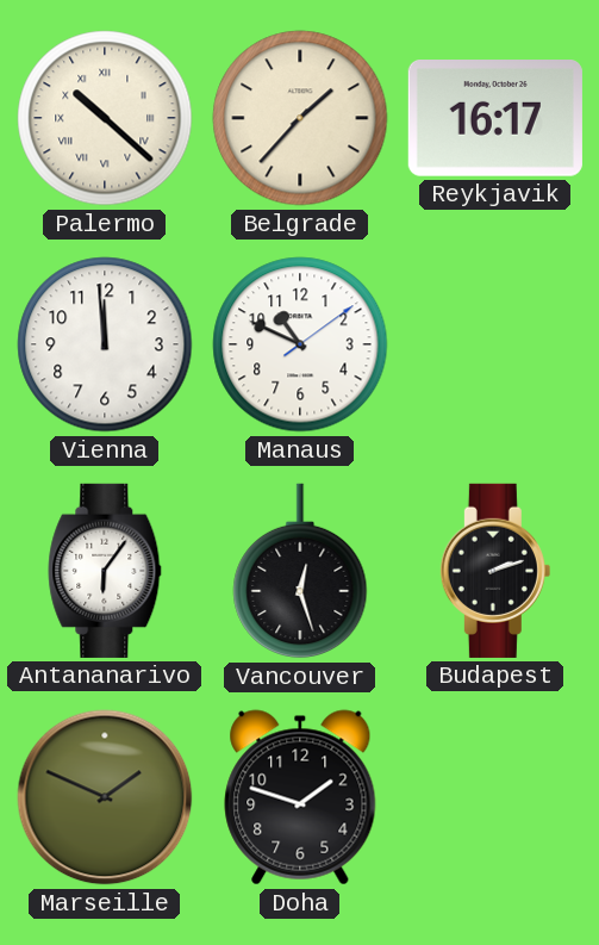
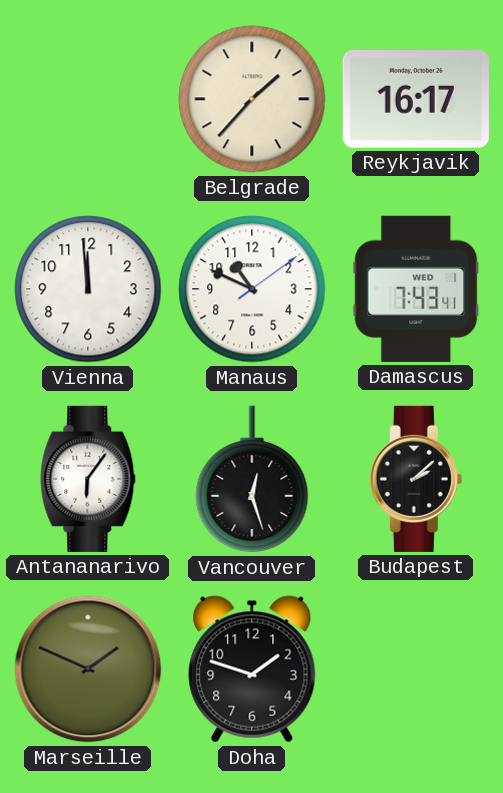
Palermo: 10:22 -> none (105, 118)
Damascus: none -> 7:43 (416, 289)
Budapest: 2:12 -> 2:08 (416, 479)
